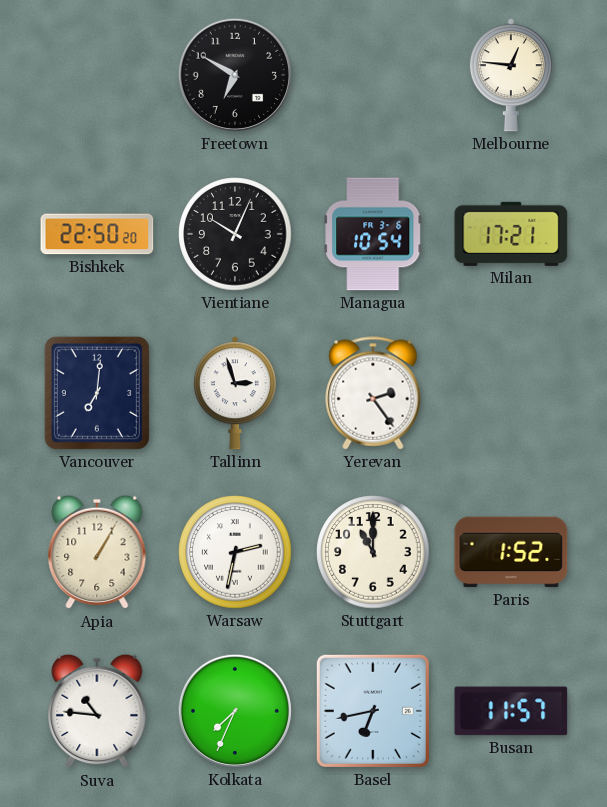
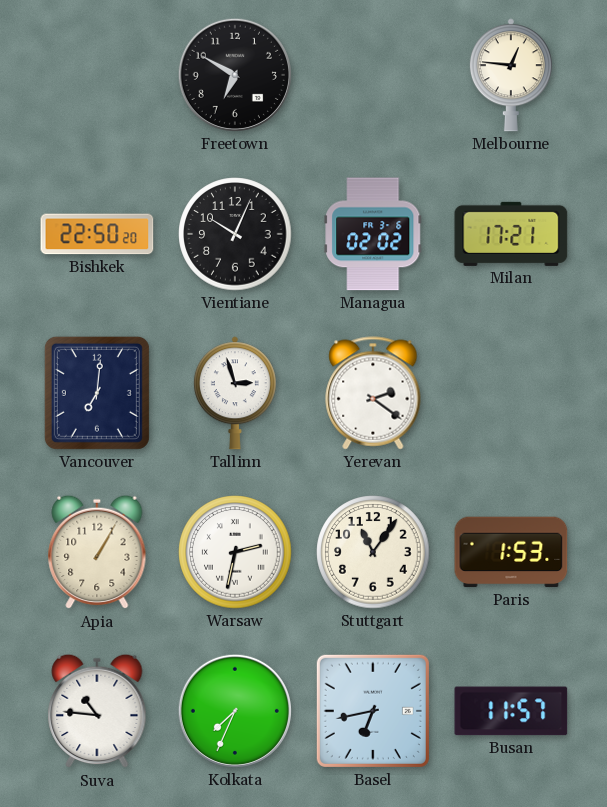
Managua: 10:54 -> 02:02 (373, 234)
Yerevan: 2:24 -> 2:21 (373, 393)
Stuttgart: 11:00 -> 11:06 (373, 552)
Paris: 1:52 -> 1:53 (511, 552)
